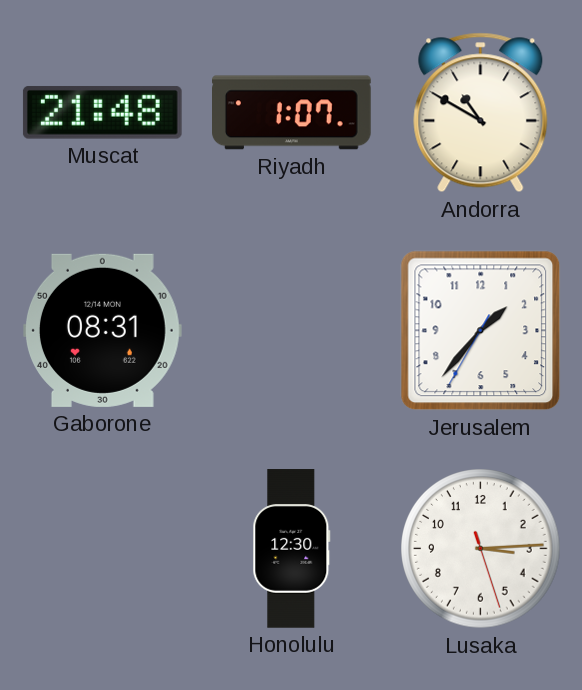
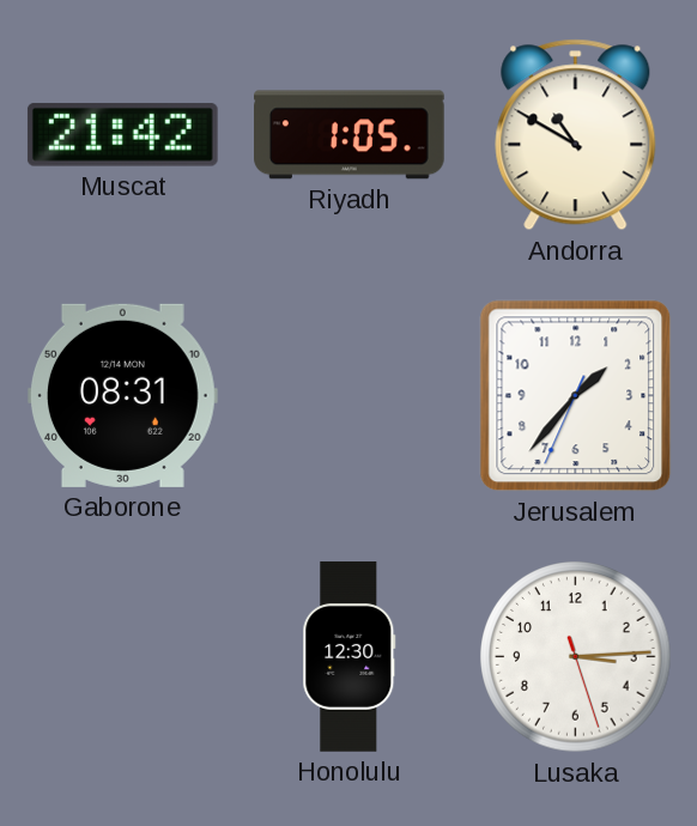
Muscat: 21:48 -> 21:42 (122, 135)
Riyadh: 1:07 -> 1:05 (350, 135)
Jerusalem: 1:36:35 -> 1:36:34 (576, 396)
